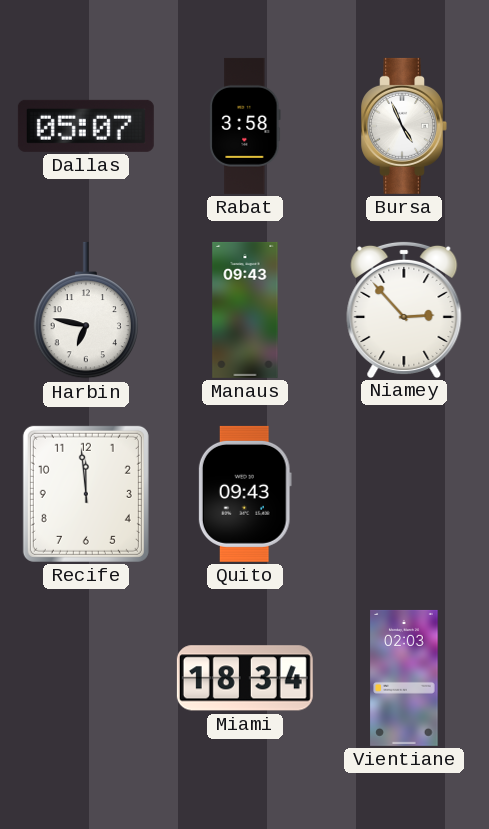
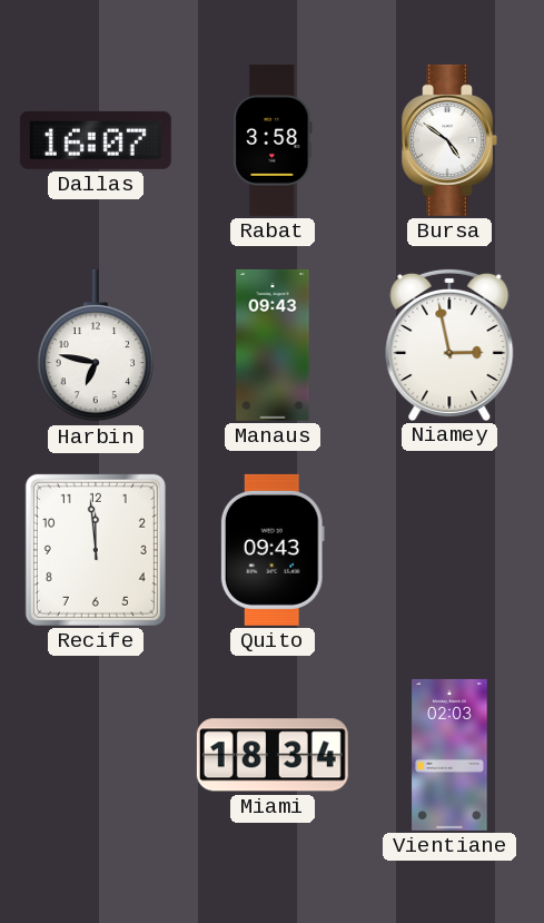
Dallas: 05:07 -> 16:07 (96, 140)
Bursa: 4:56 -> 4:51 (449, 140)
Niamey: 2:53 -> 2:58 (449, 344)
